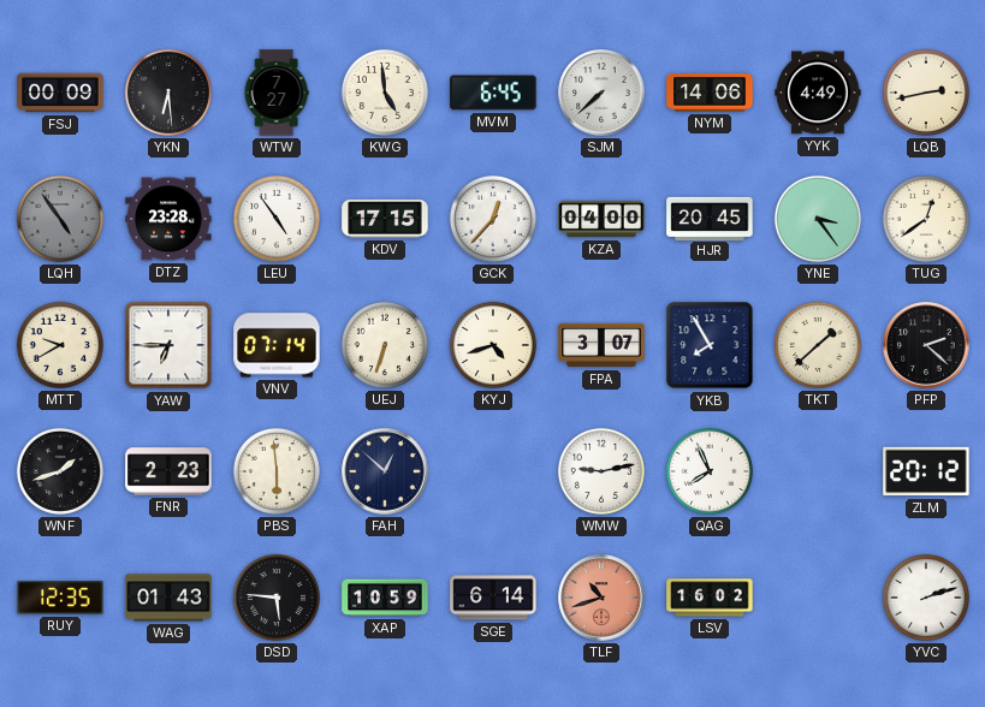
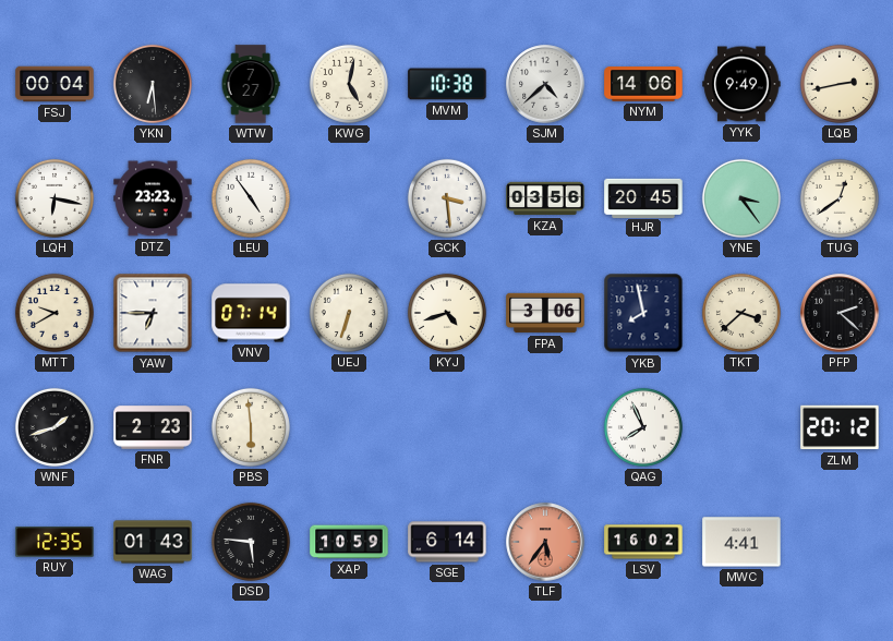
FSJ: 00:09 -> 00:04 (55, 84)
KWG: 4:59 -> 5:02 (349, 84)
MVM: 6:45 -> 10:38 (447, 84)
SJM: 7:38 -> 4:38 (545, 84)
YYK: 4:49 -> 9:49 (741, 84)
LQH: 4:54 -> 6:17 (55, 198)
LQH dial: grey -> white (55, 198)
DTZ: 23:28 -> 23:23 (153, 198)
KDV: 17:15 -> none (385, 219)
GCK: 12:37 -> 3:29 (447, 198)
KZA: 04:00 -> 03:56 (545, 198)
FPA: 3:07 -> 3:06 (545, 313)
YKB: 7:55 -> 7:58 (643, 313)
TKT: 1:38 -> 3:38 (741, 313)
FAH: 12:52 -> none (385, 471)
WMW: 9:13 -> none (601, 471)
TLF: 10:42 -> 5:36 (545, 542)
MWC: none -> 4:41 (741, 542)
YVC: 2:12 -> none (926, 598)
